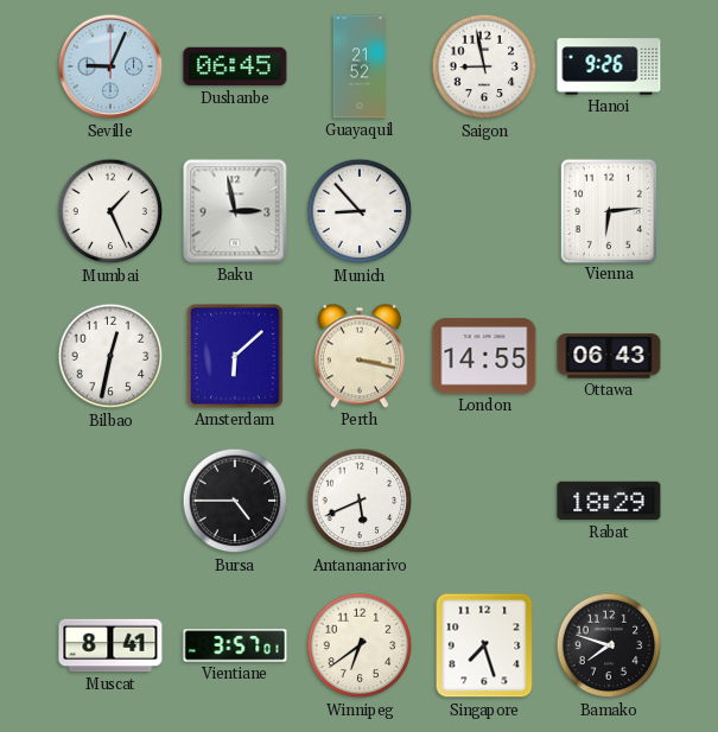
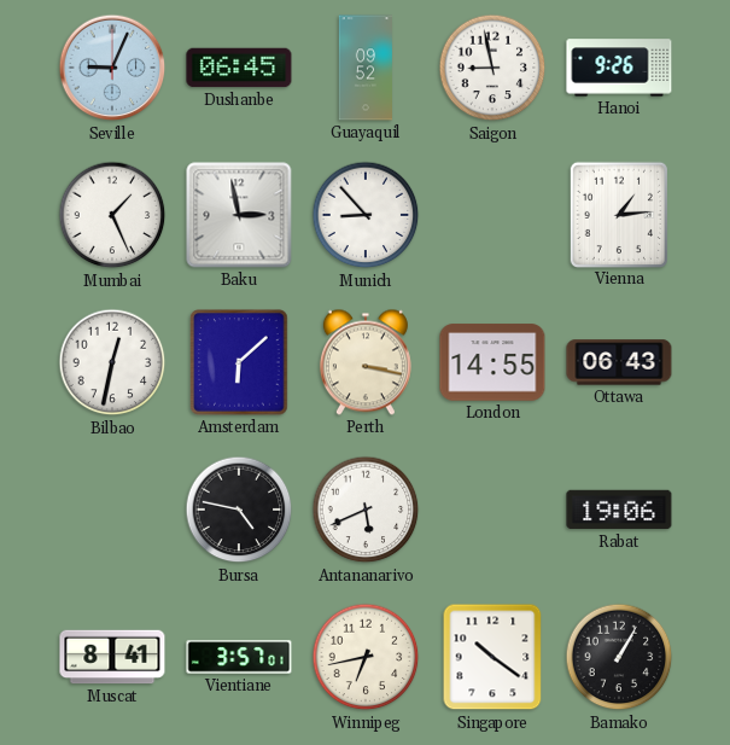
Guayaquil: 21:52 -> 09:52 (364, 68)
Vienna: 6:14 -> 1:14 (618, 214)
Bursa: 4:45 -> 4:47 (239, 510)
Rabat: 18:29 -> 19:06 (619, 510)
Winnipeg: 6:39 -> 6:43 (366, 657)
Singapore: 7:27 -> 10:21 (492, 657)
Bamako: 7:48 -> 1:05 (619, 657)
